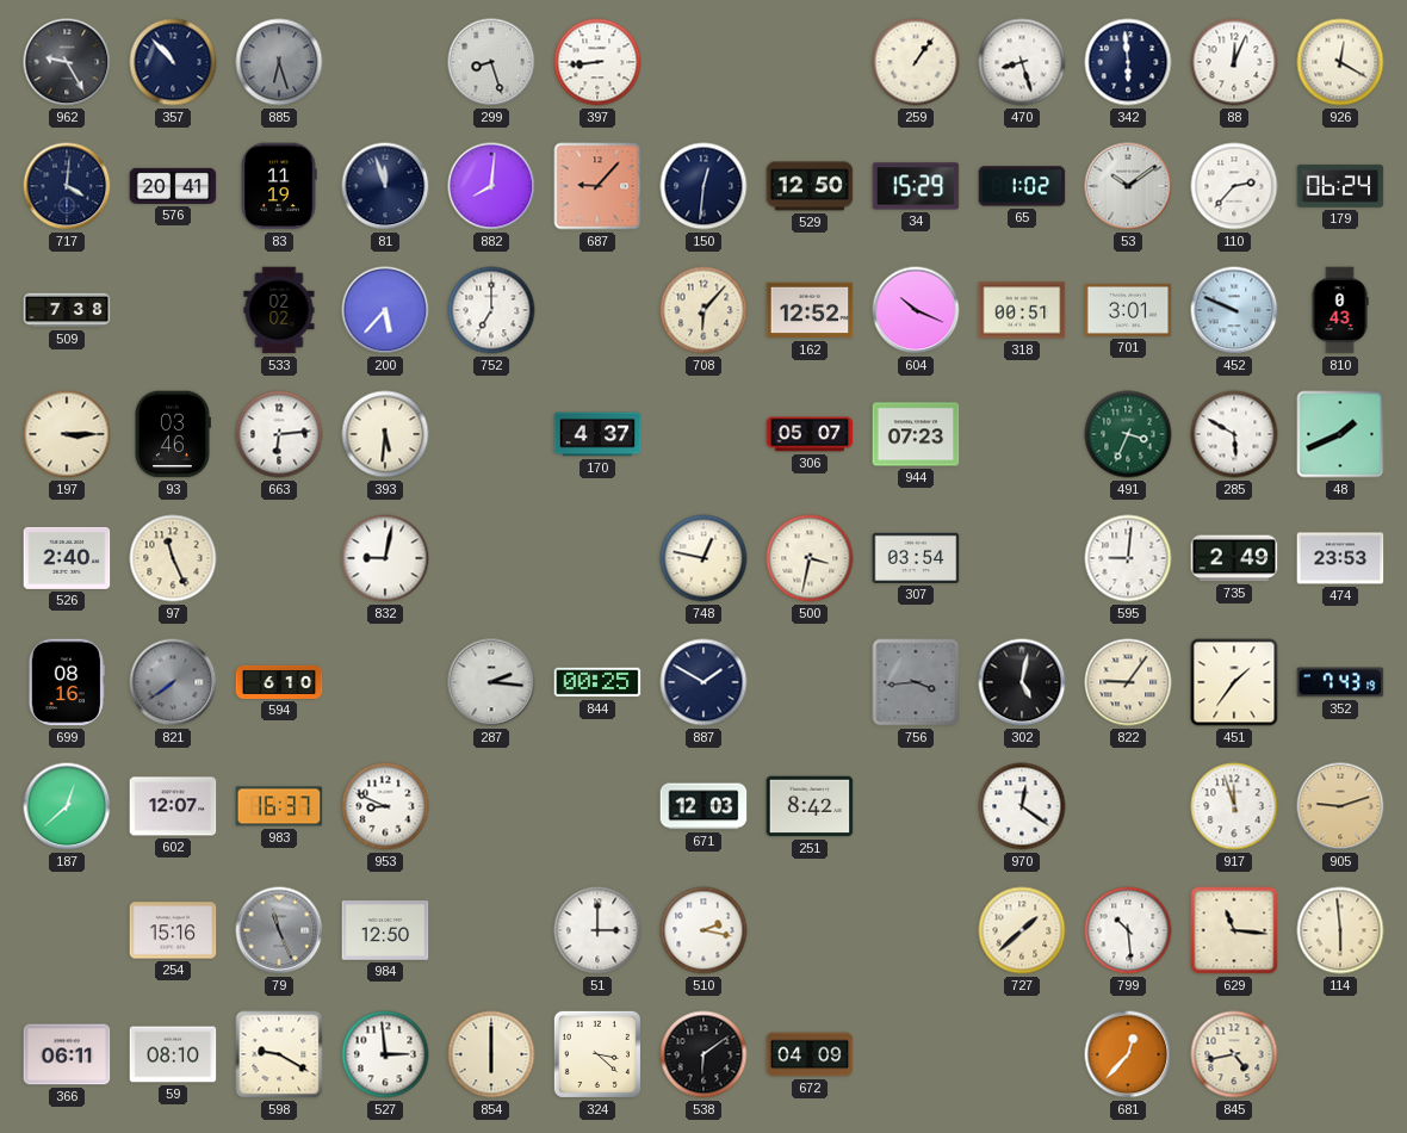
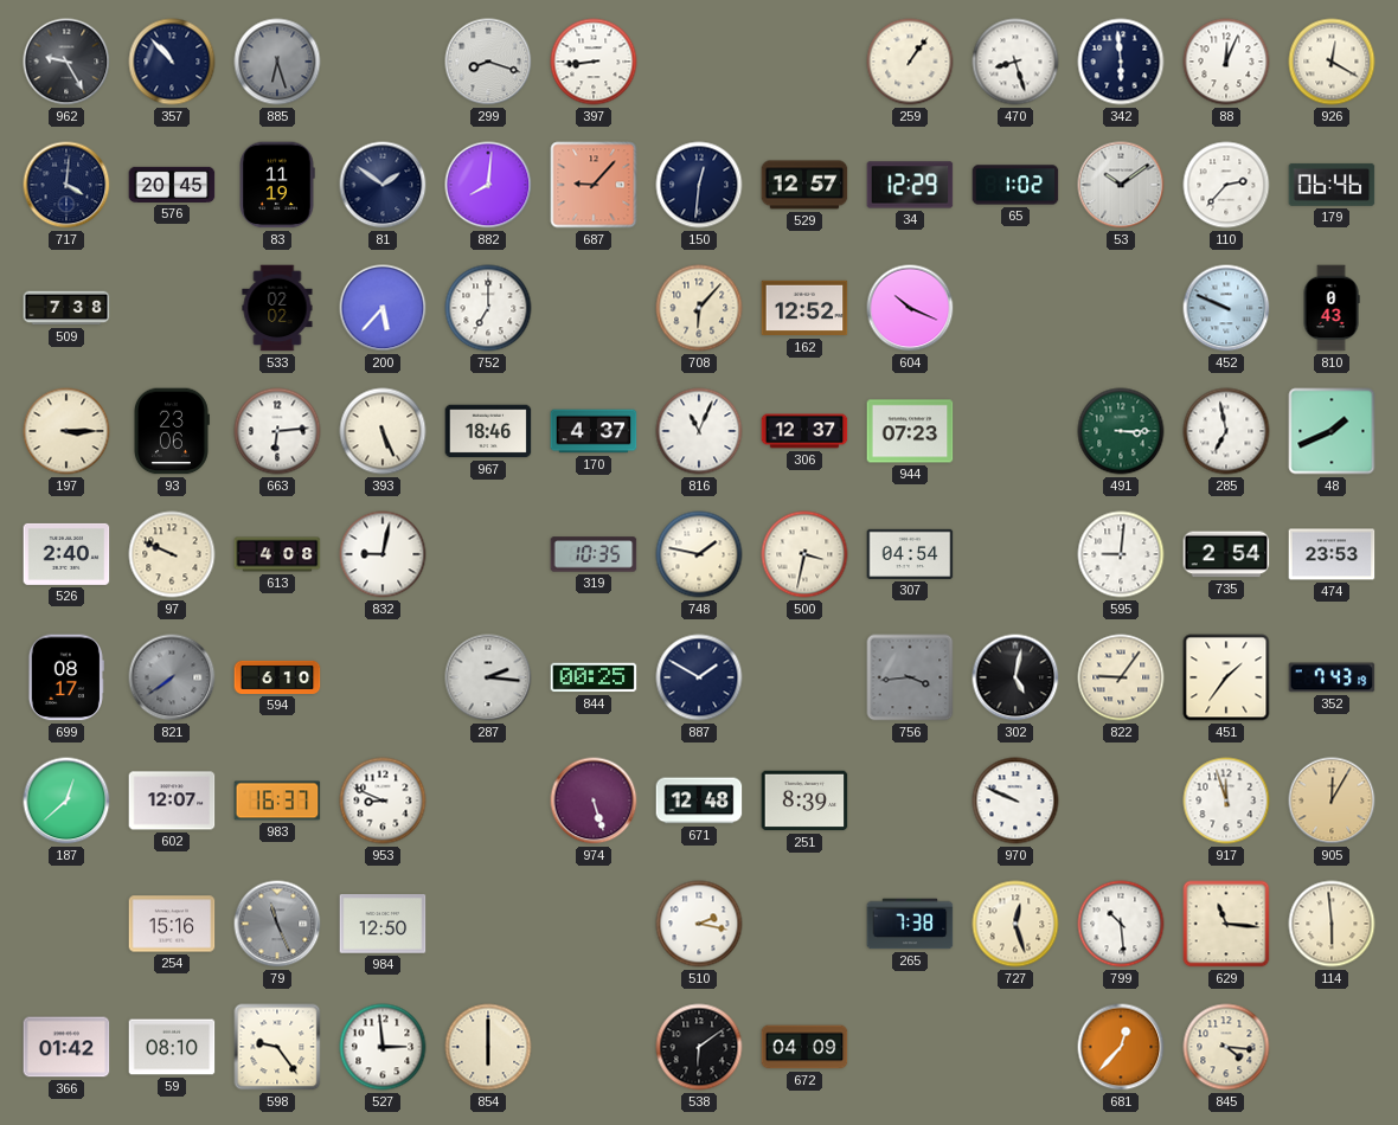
299: 8:27 -> 8:18 (488, 62)
576: 20:41 -> 20:45 (172, 185)
81: 11:57 -> 1:51 (383, 185)
529: 12:50 -> 12:57 (804, 185)
34: 15:29 -> 12:29 (910, 185)
179: 06:24 -> 06:46 (1332, 185)
318: 00:51 -> none (1022, 310)
701: 3:01 -> none (1128, 310)
93: 03:46 -> 23:06 (171, 431)
393: 5:31 -> 5:26 (383, 431)
967: none -> 18:46 (488, 431)
816: none -> 11:04 (699, 431)
306: 05:07 -> 12:37 (804, 431)
491: 3:34 -> 3:15 (1121, 431)
285: 5:50 -> 6:58 (1226, 431)
97: 11:26 -> 9:49 (172, 554)
613: none -> 4:08 (277, 554)
319: none -> 10:35 (594, 554)
748: 12:47 -> 1:47 (699, 554)
307: 03:54 -> 04:54 (910, 554)
735: 2:49 -> 2:54 (1226, 554)
699: 08:16 -> 08:17 (66, 677)
974: none -> 5:27 (594, 801)
671: 12:03 -> 12:48 (699, 801)
251: 8:42 -> 8:39 (804, 801)
970: 12:21 -> 9:49 (1015, 801)
905: 9:12 -> 12:05 (1332, 801)
51: 3:00 -> none (597, 930)
265: none -> 7:38 (910, 924)
727: 1:38 -> 12:27 (1015, 924)
366: 06:11 -> 01:42 (66, 1047)
598: 9:20 -> 9:24 (277, 1047)
324: 3:22 -> none (597, 1054)
845: 4:43 -> 4:16 (1226, 1047)
